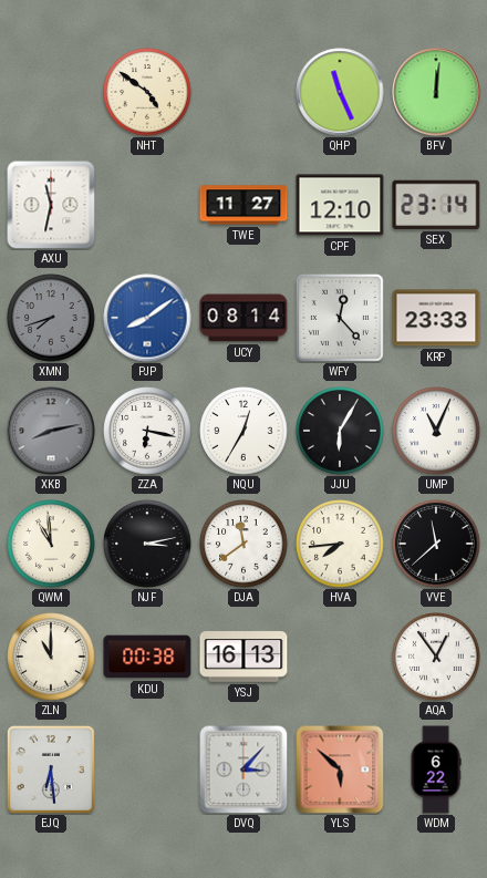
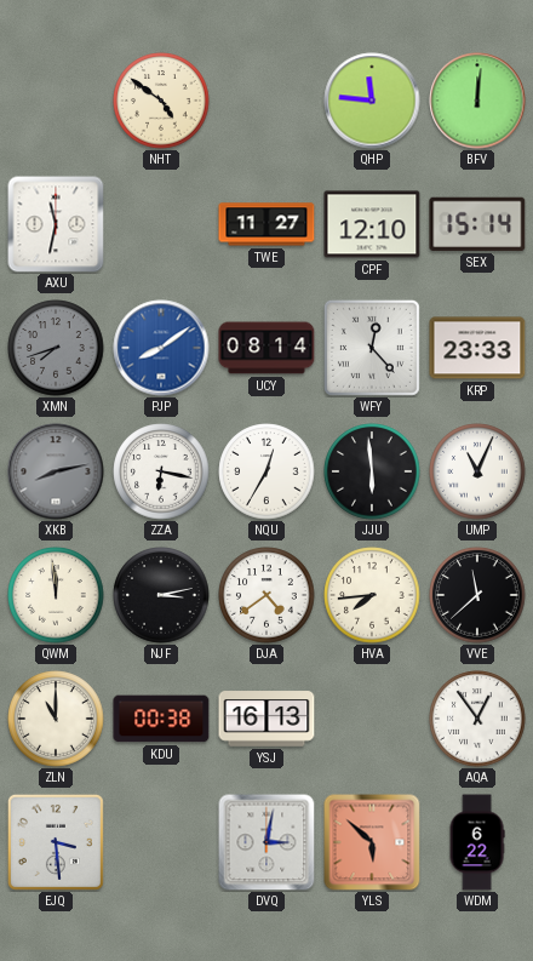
QHP: 11:26 -> 11:46 (372, 101)
SEX: 23:14 -> 15:14 (477, 224)
JJU: 6:05 -> 5:59 (372, 471)
QWM: 10:59 -> 11:59 (56, 595)
DJA: 11:39 -> 4:39 (266, 595)
EJQ: 6:29 -> 3:29 (56, 842)
DVQ: 3:07 -> 3:02 (266, 842)
